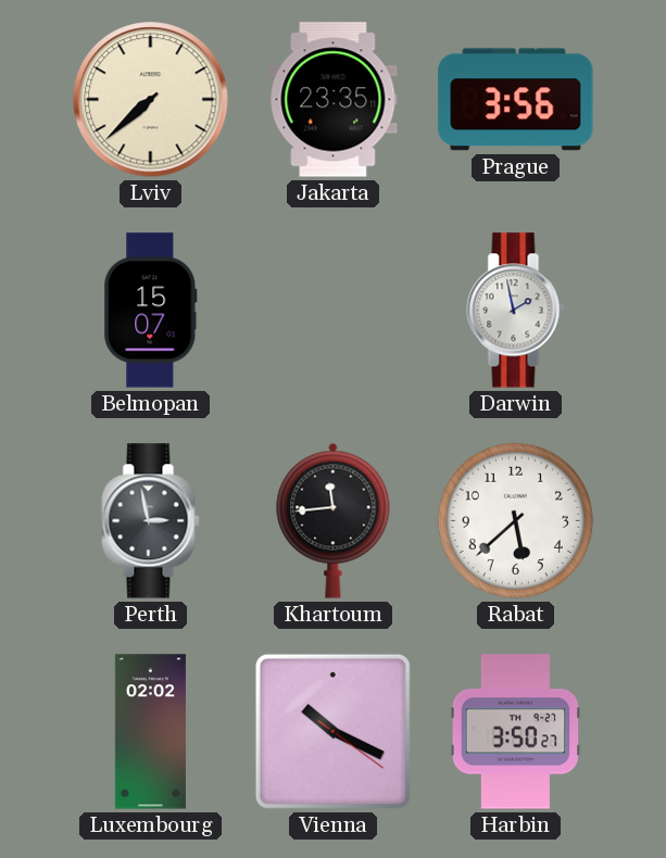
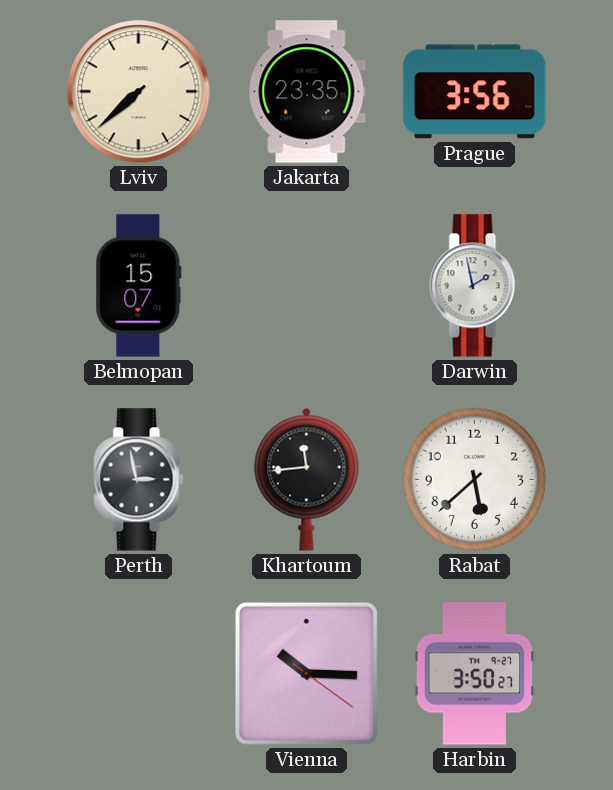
Luxembourg: 02:02 -> none (150, 732)
Vienna: 10:19 -> 10:15 (306, 673)
